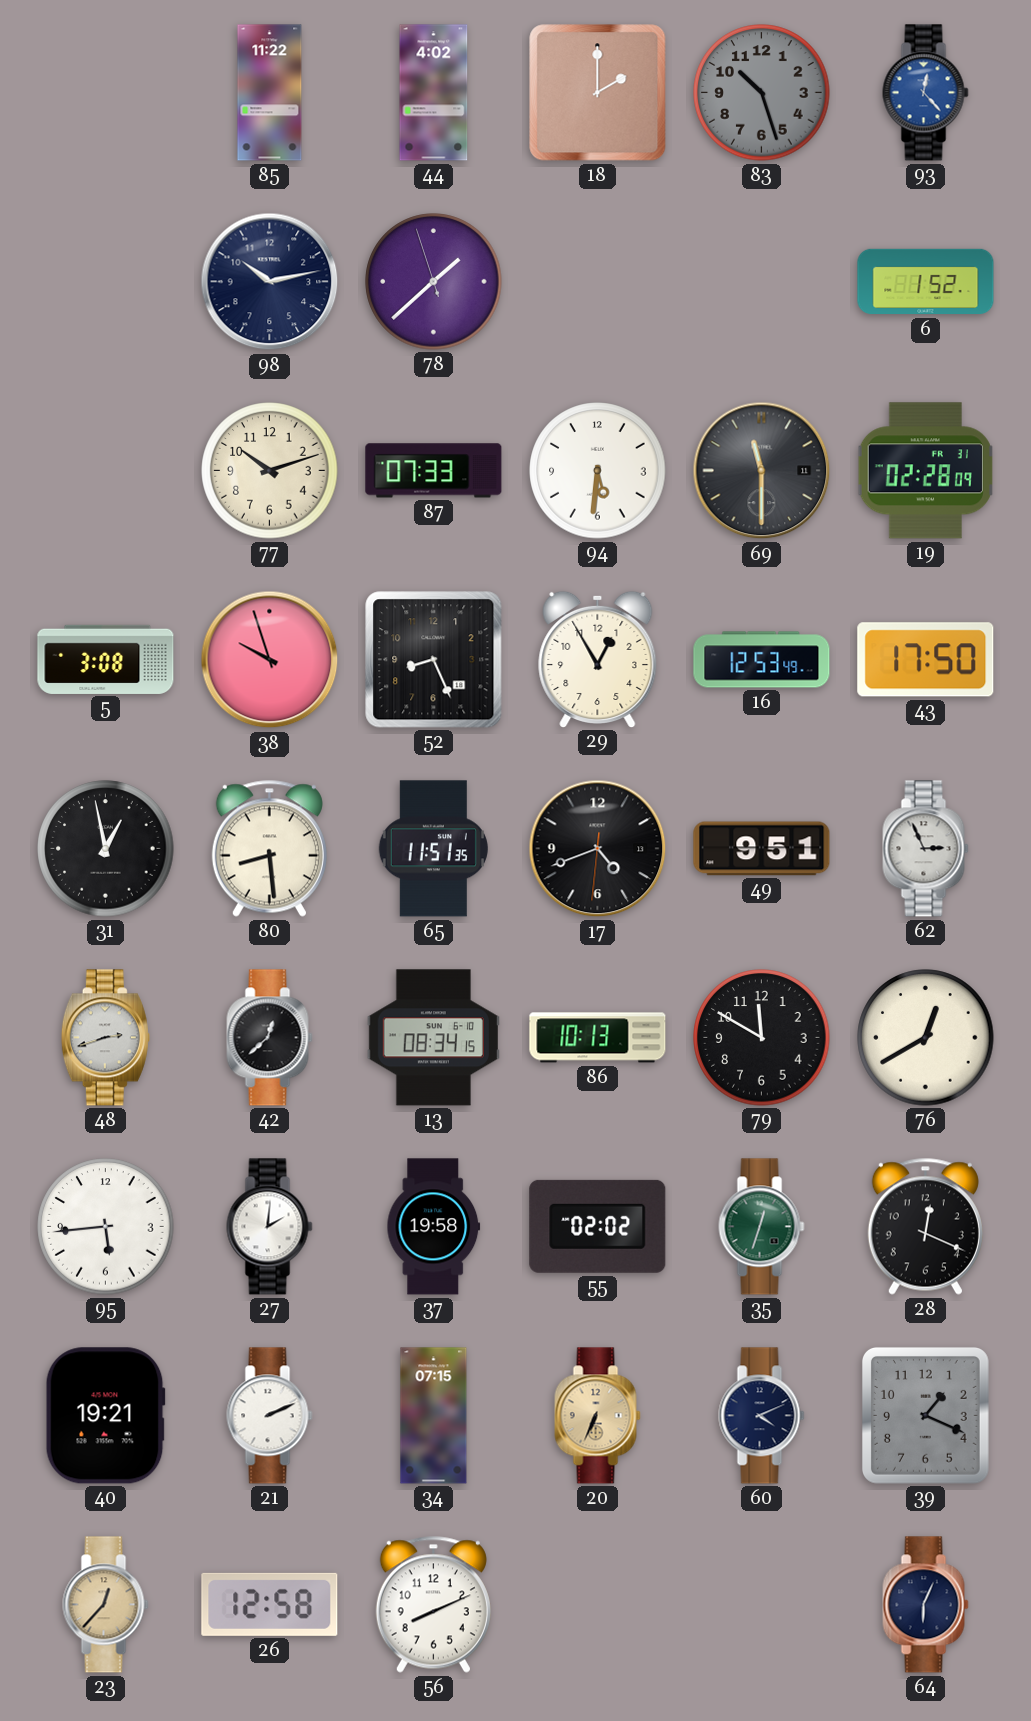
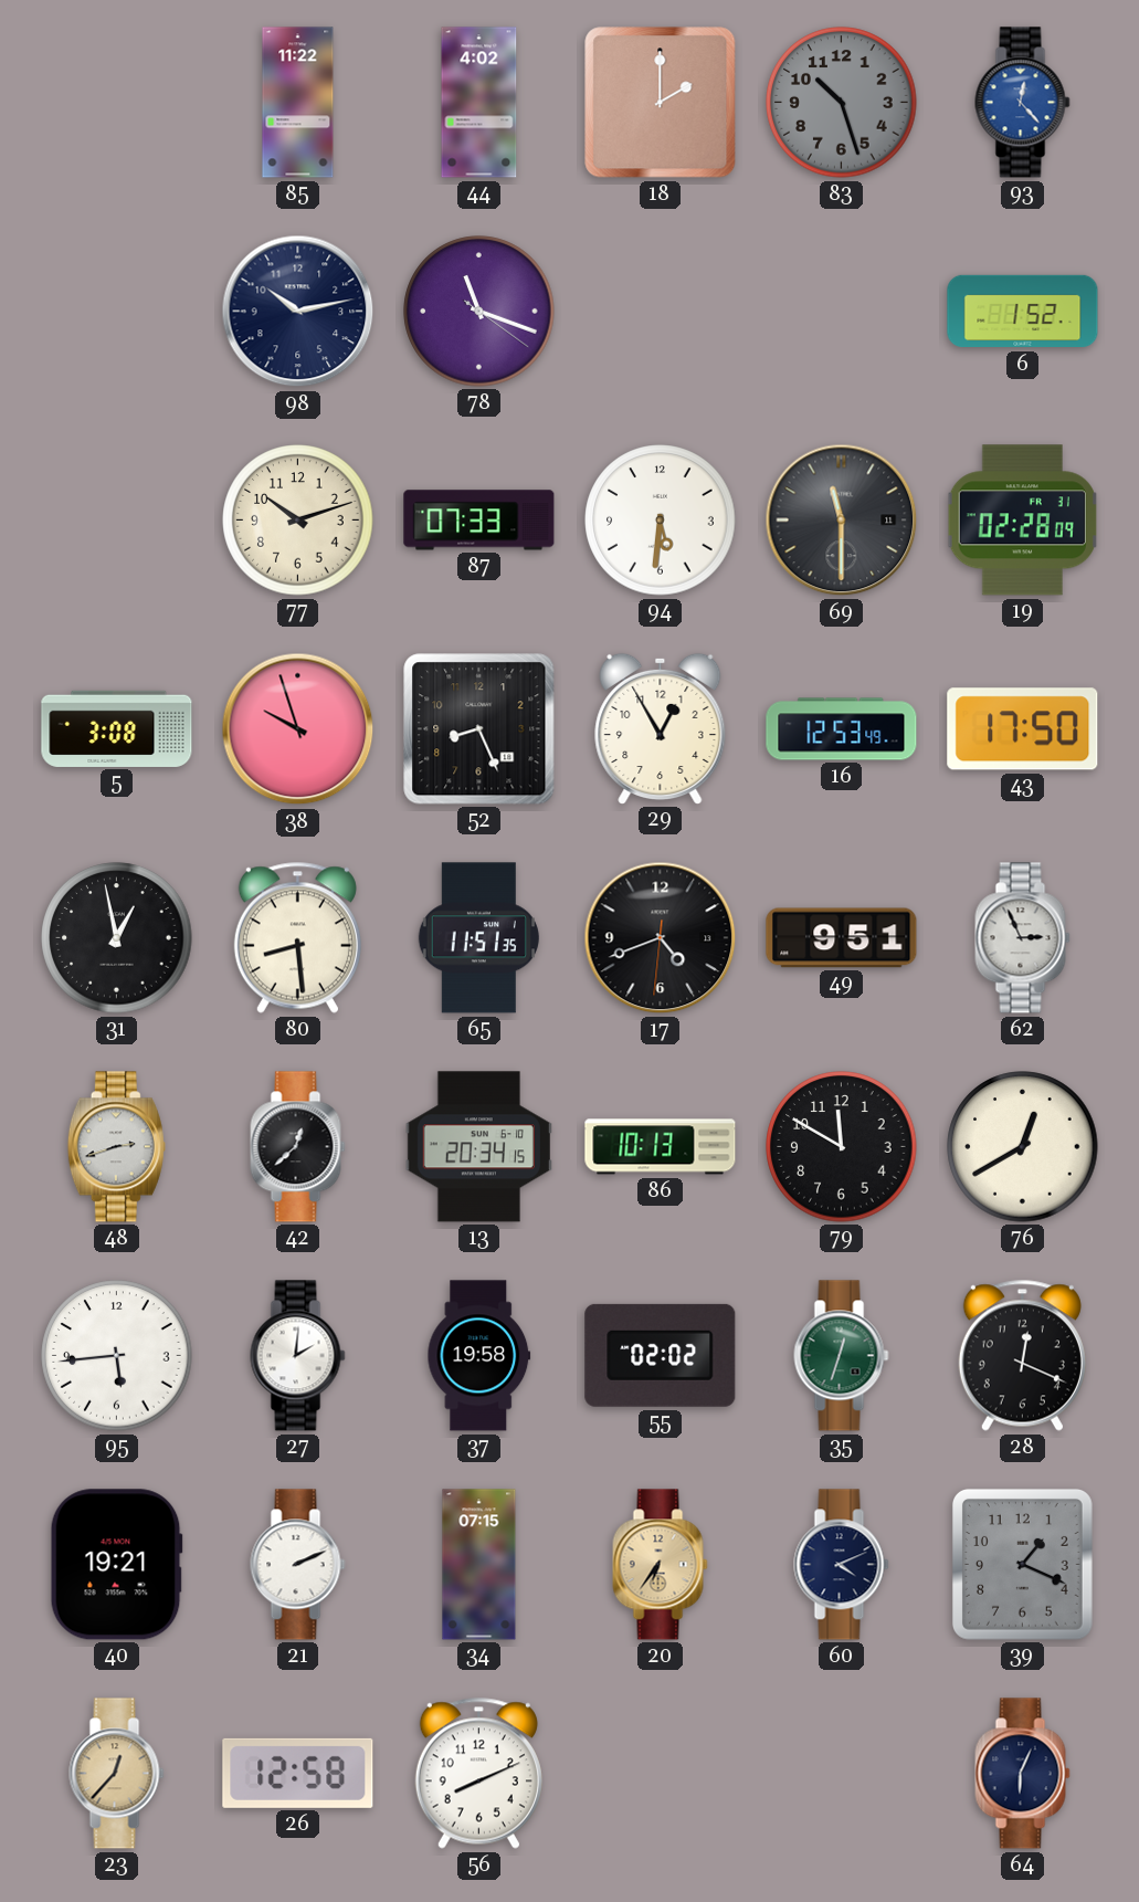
78: 1:37 -> 11:18 (479, 312)
13: 08:34 -> 20:34 (478, 1147)
20: 6:34 -> 6:36 (661, 1565)
